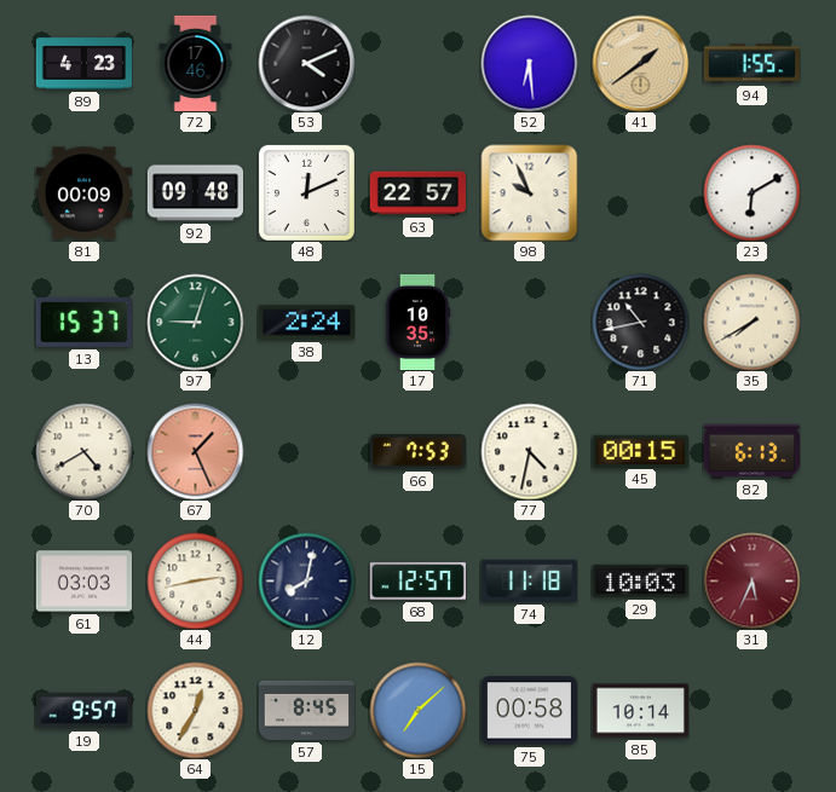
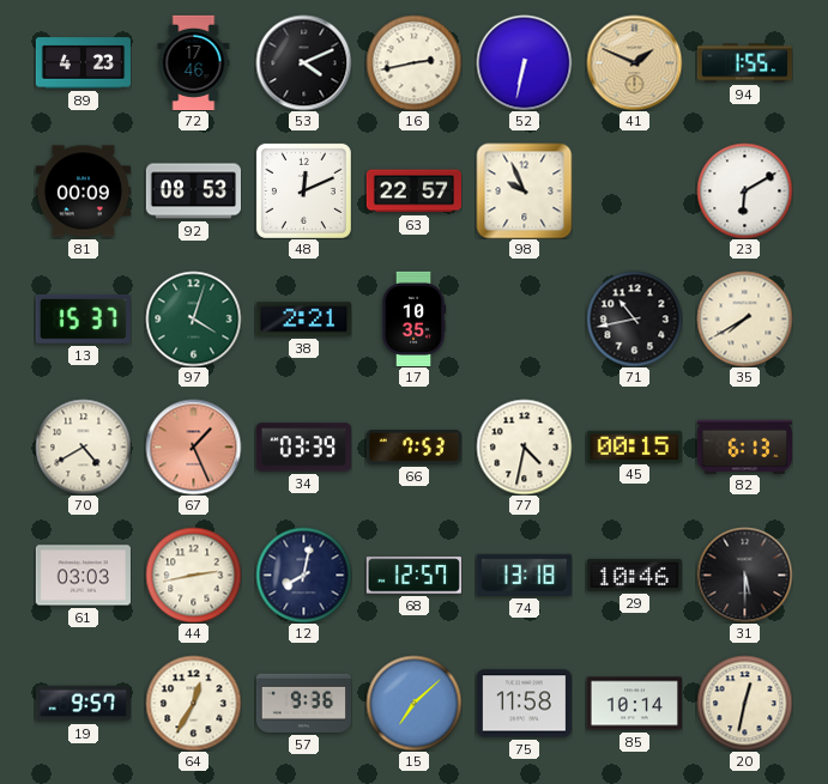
16: none -> 2:43 (413, 62)
52: 6:29 -> 6:32 (524, 62)
41: 1:39 -> 1:49 (634, 62)
92: 09:48 -> 08:53 (193, 192)
97: 9:03 -> 4:03 (193, 318)
38: 2:24 -> 2:21 (303, 320)
34: none -> 03:39 (303, 448)
74: 11:18 -> 13:18 (524, 575)
29: 10:03 -> 10:46 (634, 575)
31: 5:34 -> 5:30 (744, 575)
31 dial: burgundy -> black (744, 575)
57: 8:45 -> 9:36 (303, 703)
75: 00:58 -> 11:58 (524, 704)
20: none -> 12:32 (744, 703)
